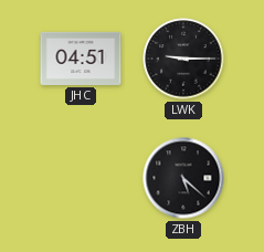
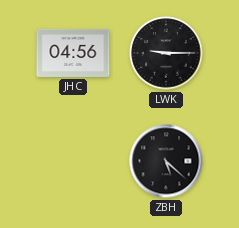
JHC: 04:51 -> 04:56 (73, 53)
